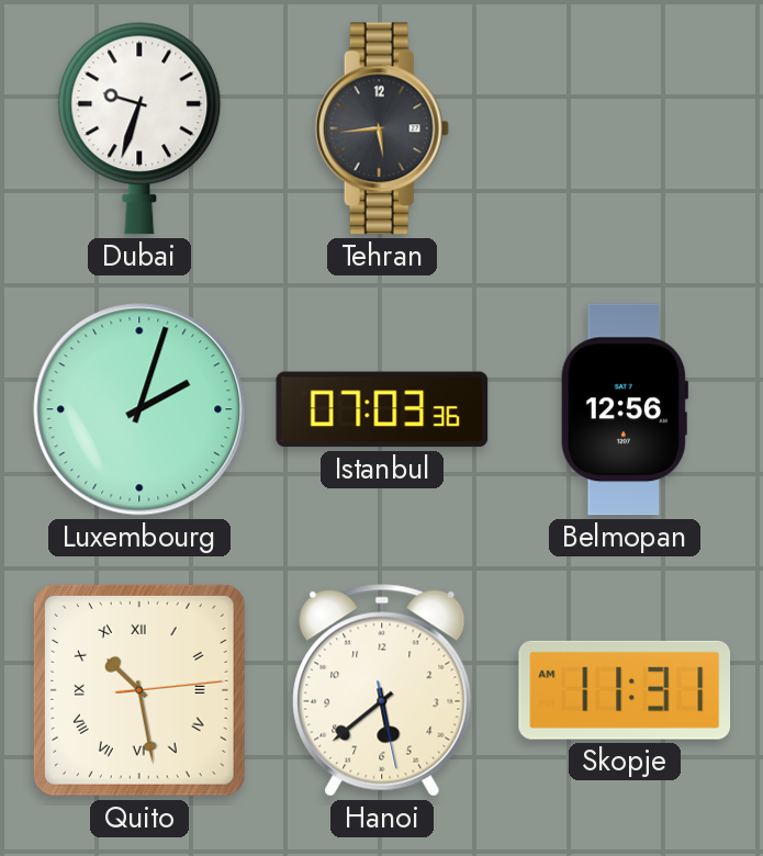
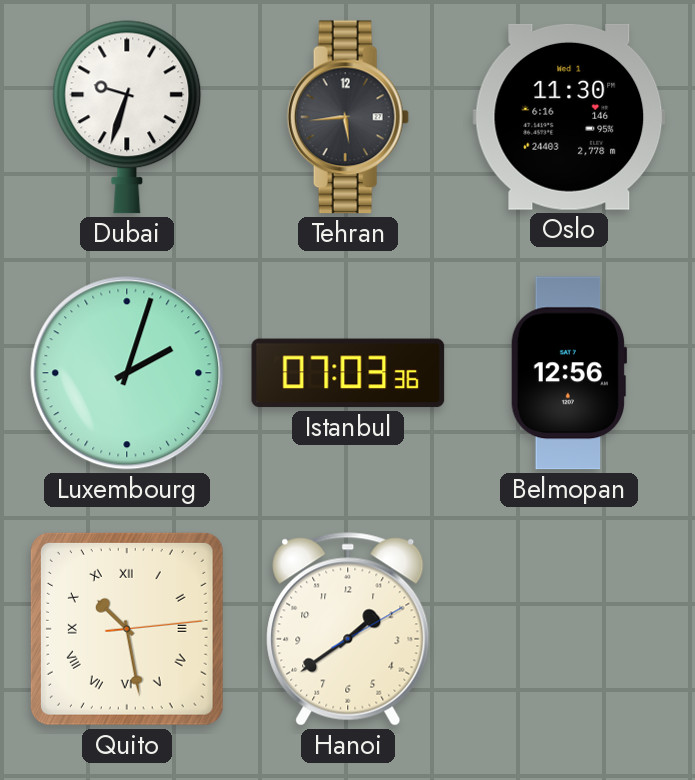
Oslo: none -> 11:30 (569, 117)
Hanoi: 5:38 -> 1:39 (348, 629)
Skopje: 11:31 -> none (625, 690)
